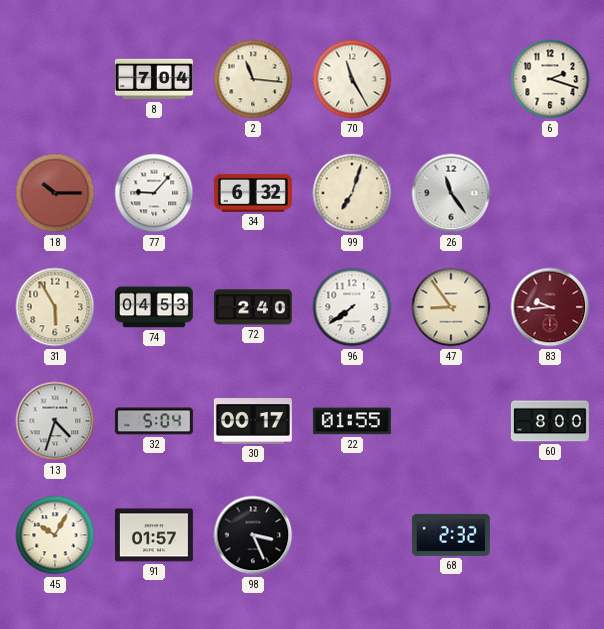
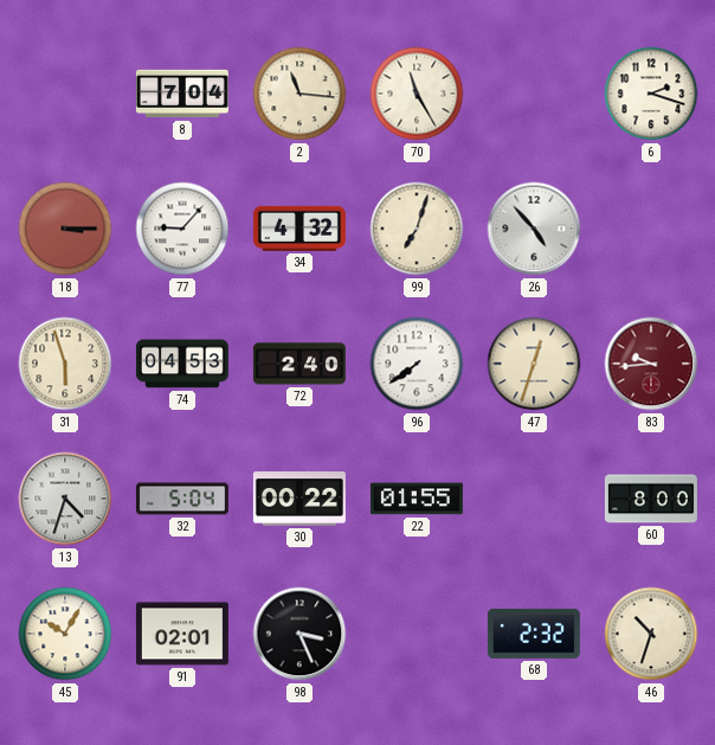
18: 10:15 -> 3:15 (65, 229)
34: 6:32 -> 4:32 (299, 229)
26: 11:24 -> 4:53 (534, 229)
31: 5:55 -> 5:57 (65, 364)
47: 8:54 -> 12:33 (534, 364)
30: 00:17 -> 00:22 (299, 499)
91: 01:57 -> 02:01 (182, 634)
46: none -> 10:33 (651, 634)
